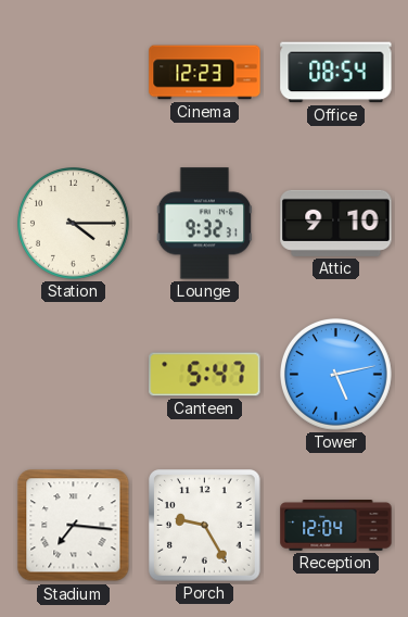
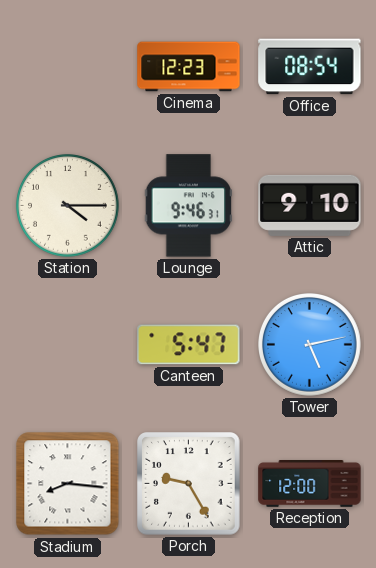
Lounge: 9:32 -> 9:46 (189, 206)
Stadium: 7:16 -> 8:16 (68, 484)
Reception: 12:04 -> 12:00 (310, 484)
